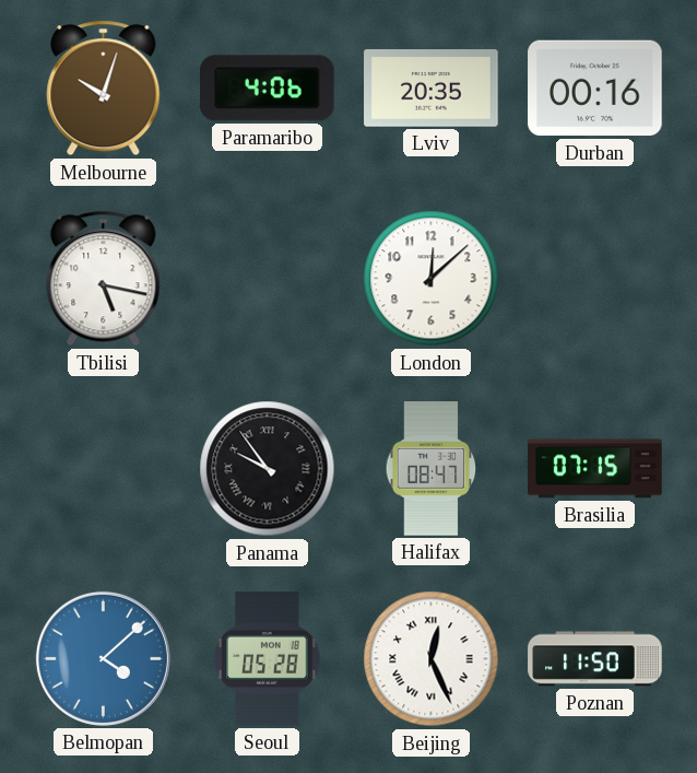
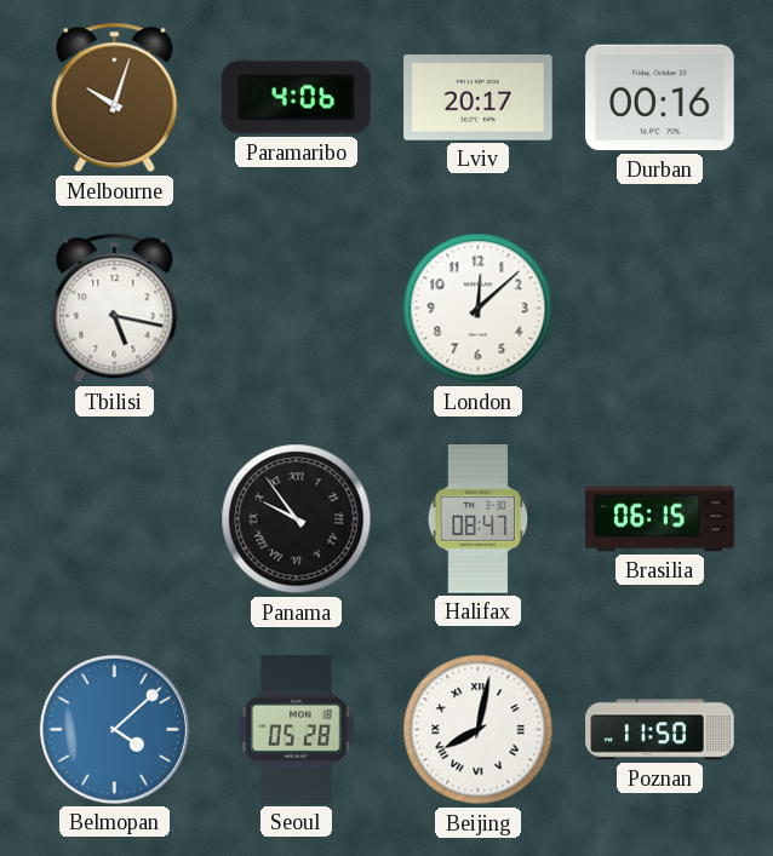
Lviv: 20:35 -> 20:17 (479, 98)
Brasilia: 07:15 -> 06:15 (660, 519)
Beijing: 12:26 -> 8:02 (479, 730)
